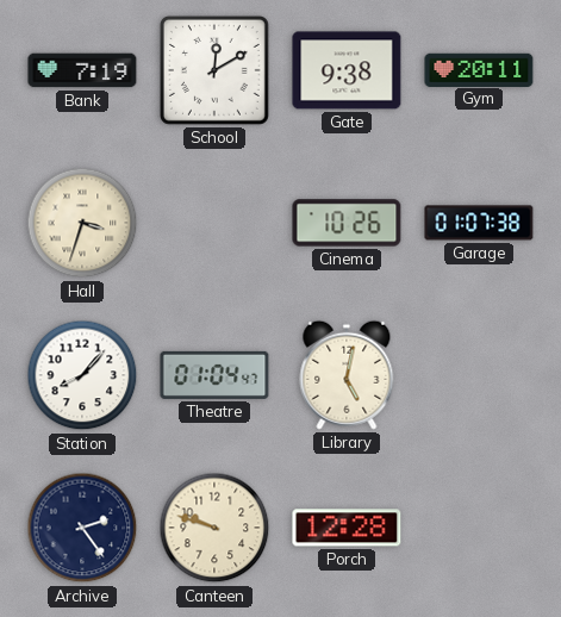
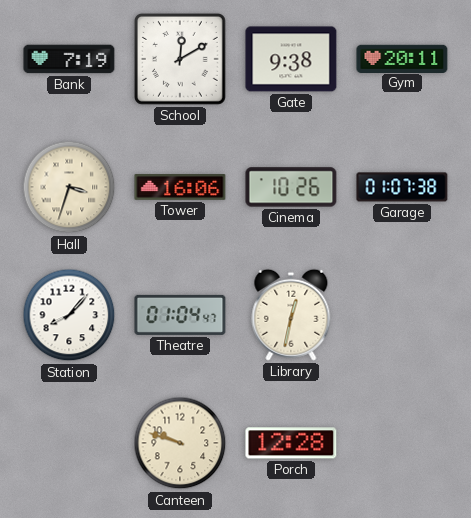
Tower: none -> 16:06 (180, 187)
Library: 5:02 -> 12:32 (291, 315)
Archive: 2:24 -> none (82, 528)
